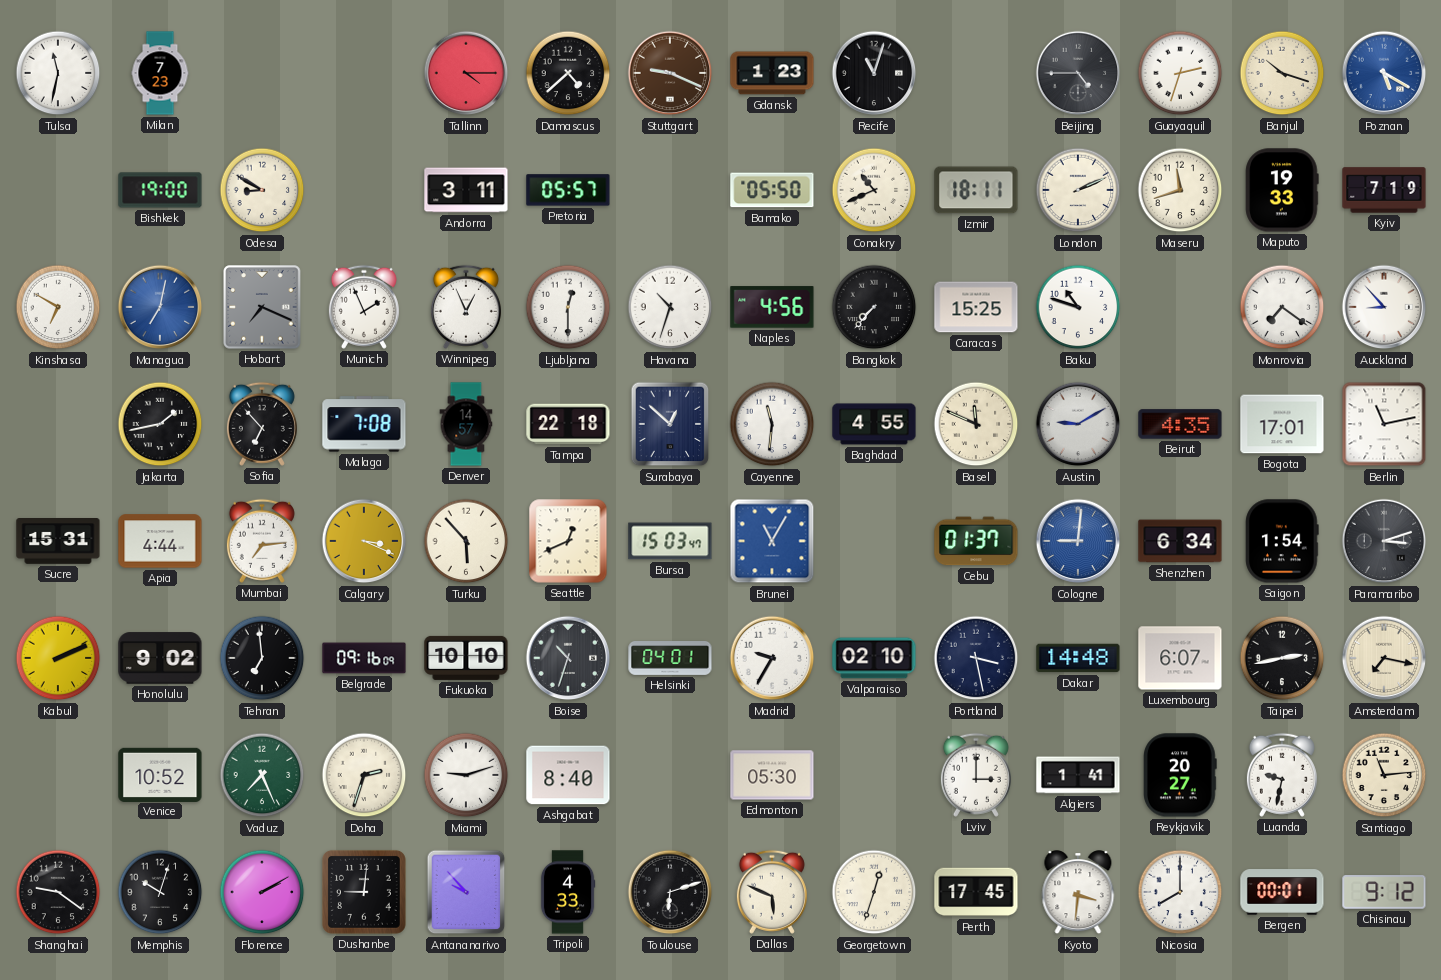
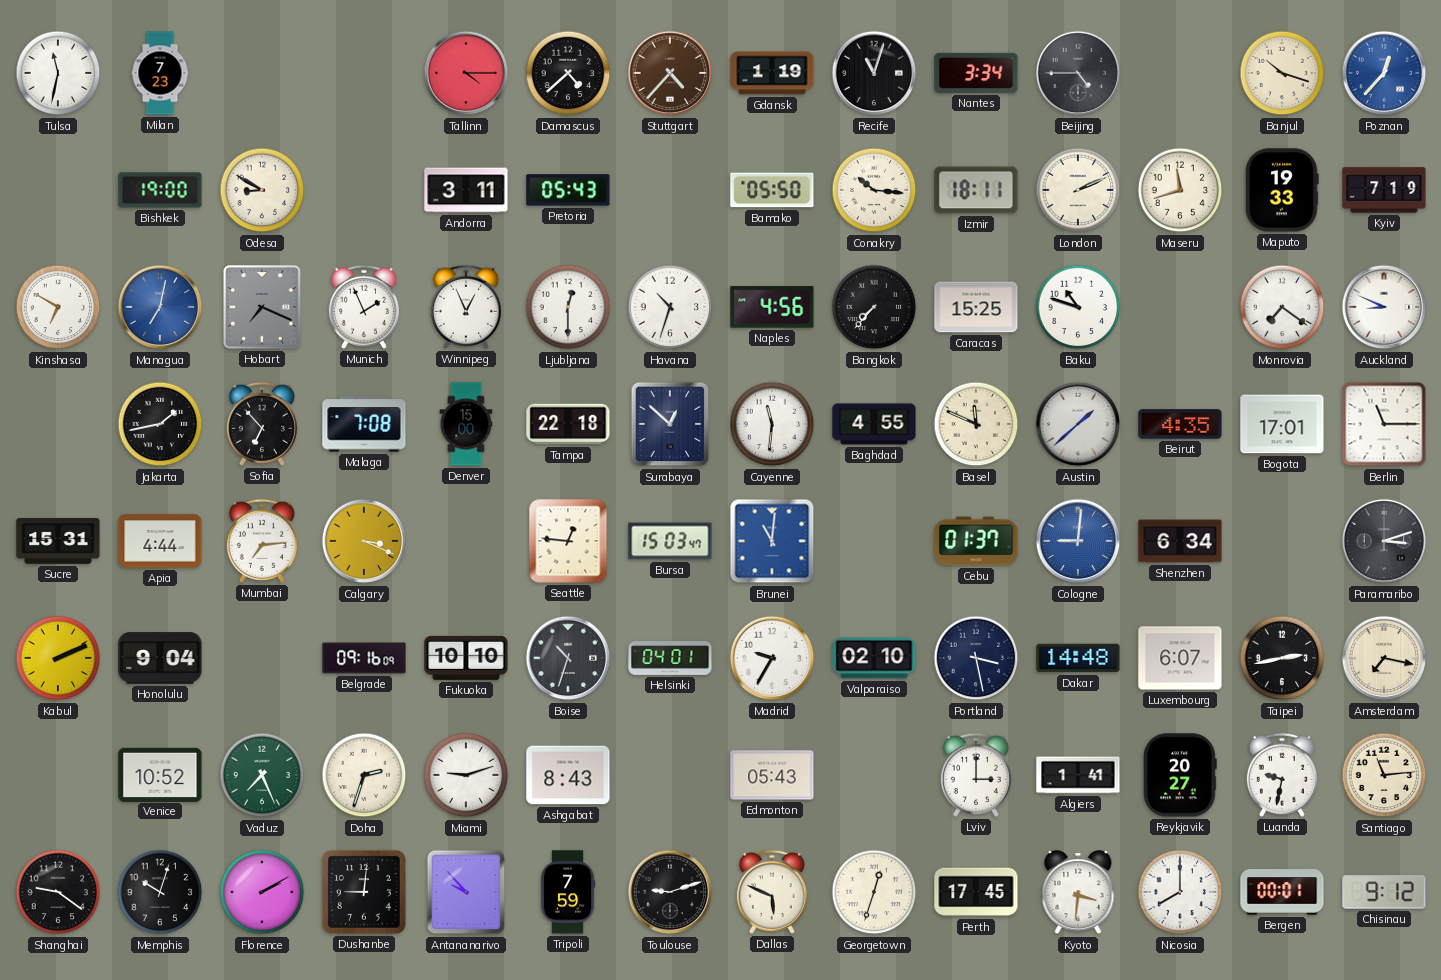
Stuttgart: 9:19 -> 4:37 (670, 73)
Gdansk: 1:23 -> 1:19 (772, 73)
Nantes: none -> 3:34 (976, 73)
Guayaquil: 2:33 -> none (1180, 73)
Poznan: 5:20 -> 12:37 (1384, 73)
Pretoria: 05:57 -> 05:43 (568, 190)
Conakry: 10:41 -> 10:16 (874, 190)
Auckland: 8:53 -> 8:49 (1384, 307)
Denver: 14:57 -> 15:00 (466, 424)
Austin: 9:10 -> 1:38 (1078, 424)
Berlin: 11:13 -> 11:15 (1384, 424)
Turku: 5:53 -> none (466, 541)
Seattle: 12:41 -> 12:46 (568, 541)
Brunei: 11:05 -> 11:01 (772, 541)
Saigon: 1:54 -> none (1282, 541)
Honolulu: 9:02 -> 9:04 (160, 658)
Tehran: 6:59 -> none (262, 658)
Ashgabat: 8:40 -> 8:43 (568, 775)
Edmonton: 05:30 -> 05:43 (772, 775)
Tripoli: 4:33 -> 7:59 (568, 892)
Toulouse: 6:12 -> 9:12 (670, 892)
